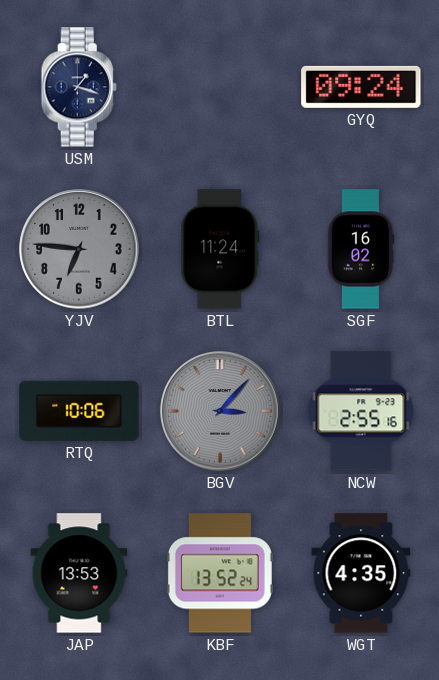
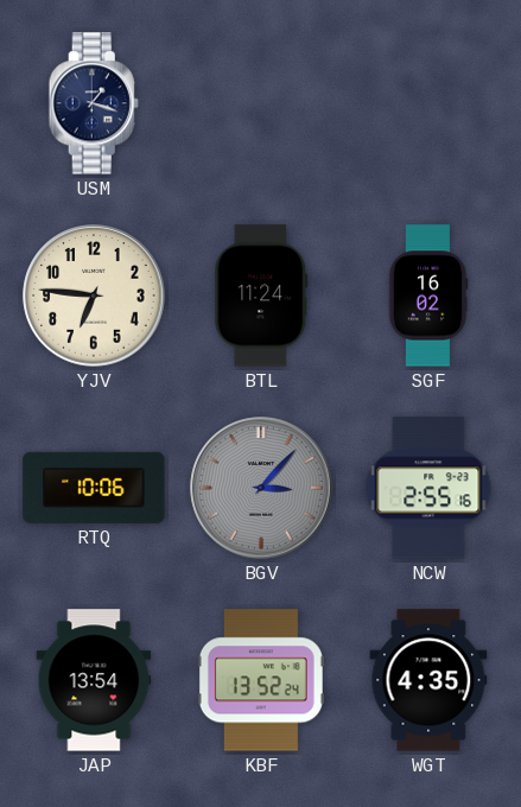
GYQ: 09:24 -> none (361, 87)
YJV dial: grey -> cream (94, 296)
JAP: 13:53 -> 13:54 (94, 680)
